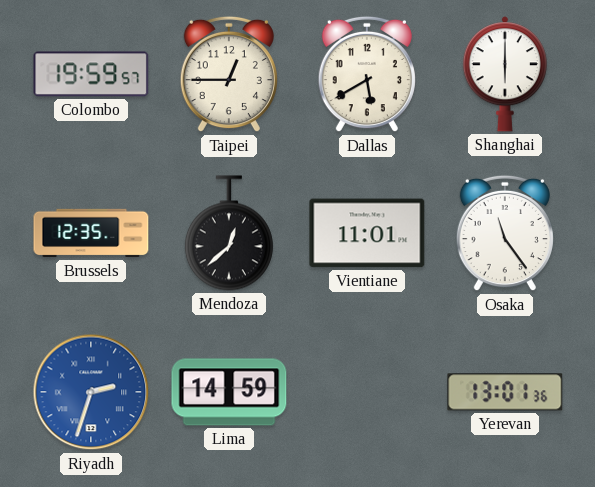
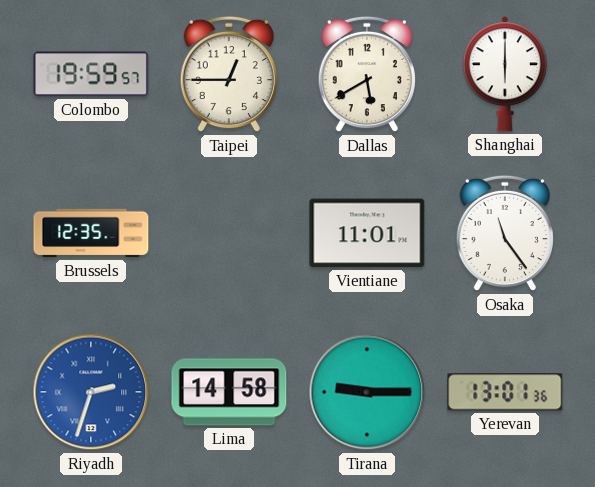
Mendoza: 12:38 -> none (229, 233)
Lima: 14:59 -> 14:58 (229, 392)
Tirana: none -> 9:15 (367, 392)
